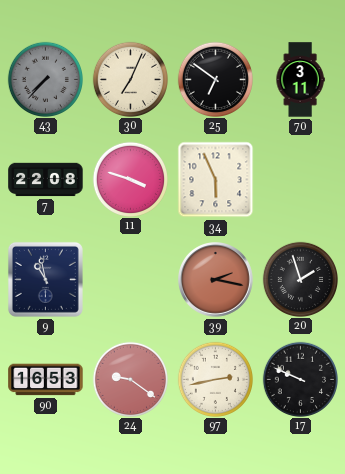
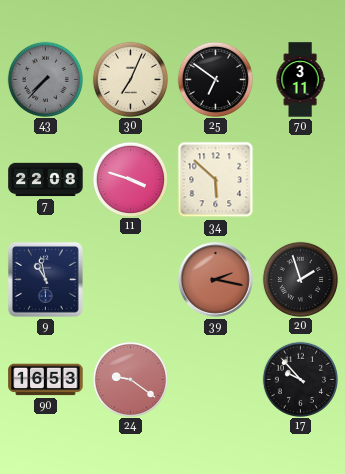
34: 5:56 -> 5:52 (216, 180)
97: 2:43 -> none (215, 379)
17: 9:49 -> 9:53 (300, 379)
